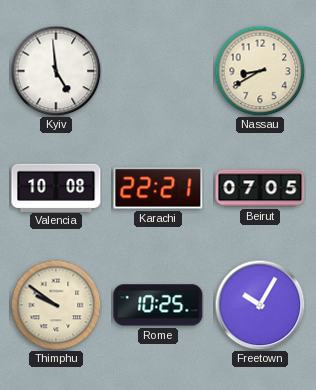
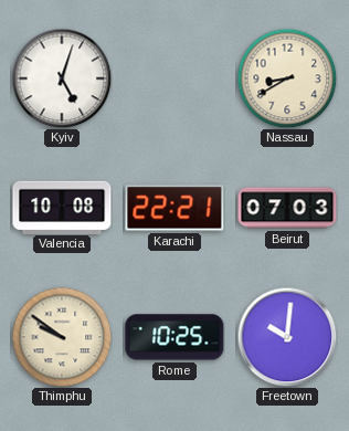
Kyiv: 4:59 -> 5:03 (62, 78)
Beirut: 07:05 -> 07:03 (287, 208)
Freetown: 10:05 -> 10:01 (287, 337)
